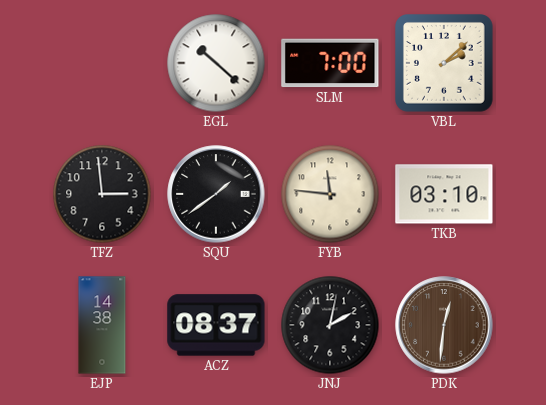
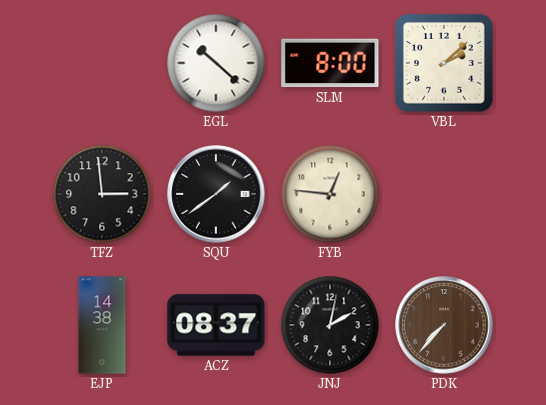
SLM: 7:00 -> 8:00 (330, 63)
FYB: 11:46 -> 12:46 (330, 194)
TKB: 03:10 -> none (444, 194)
PDK: 12:31 -> 7:37 (444, 325)
